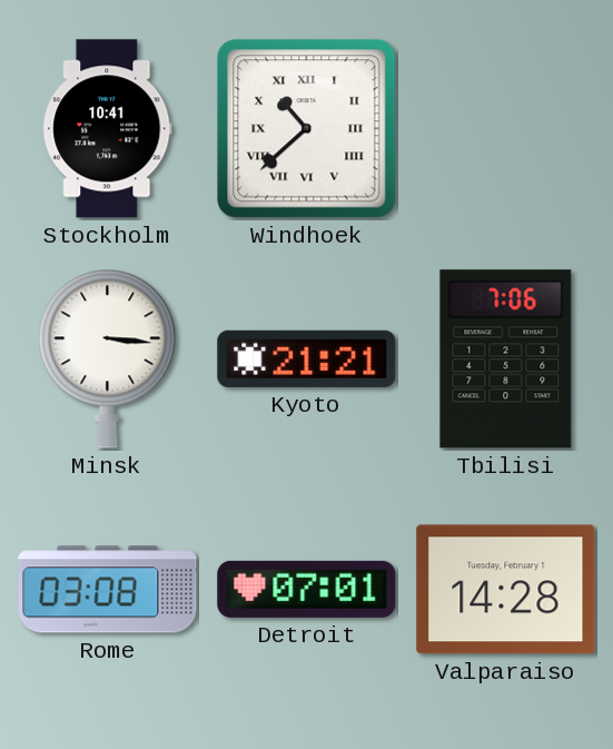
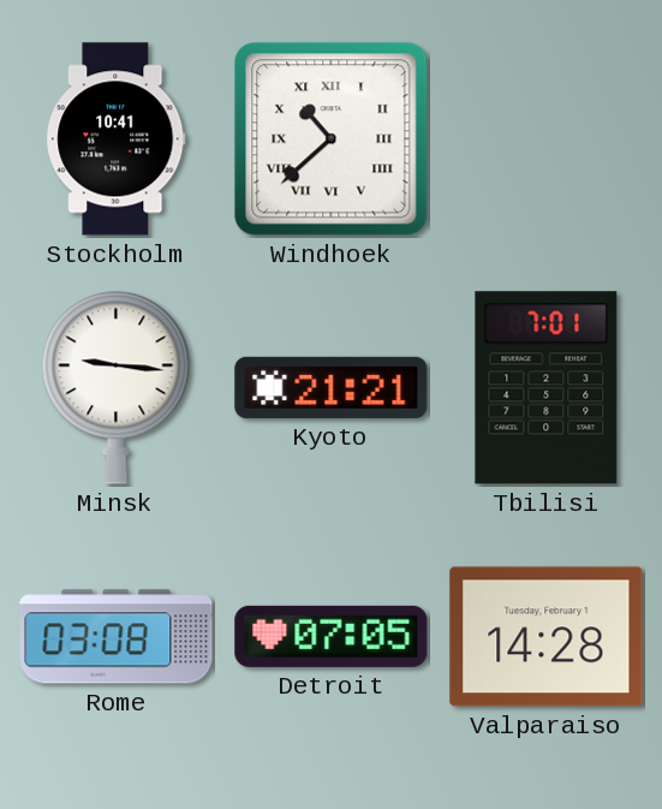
Minsk: 3:16 -> 9:16 (117, 387)
Tbilisi: 7:06 -> 7:01 (547, 388)
Detroit: 07:01 -> 07:05 (332, 636)
